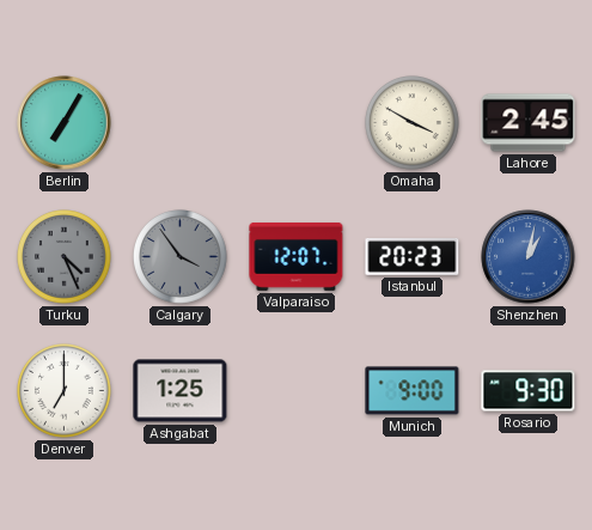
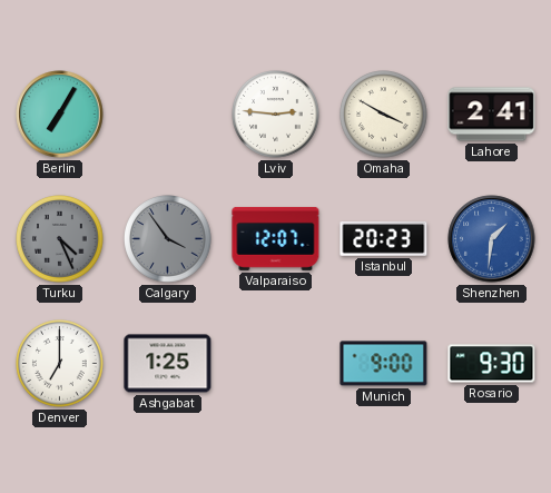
Lviv: none -> 2:46 (276, 115)
Lahore: 2:45 -> 2:41 (492, 115)
Shenzhen: 1:02 -> 1:31 (492, 239)
